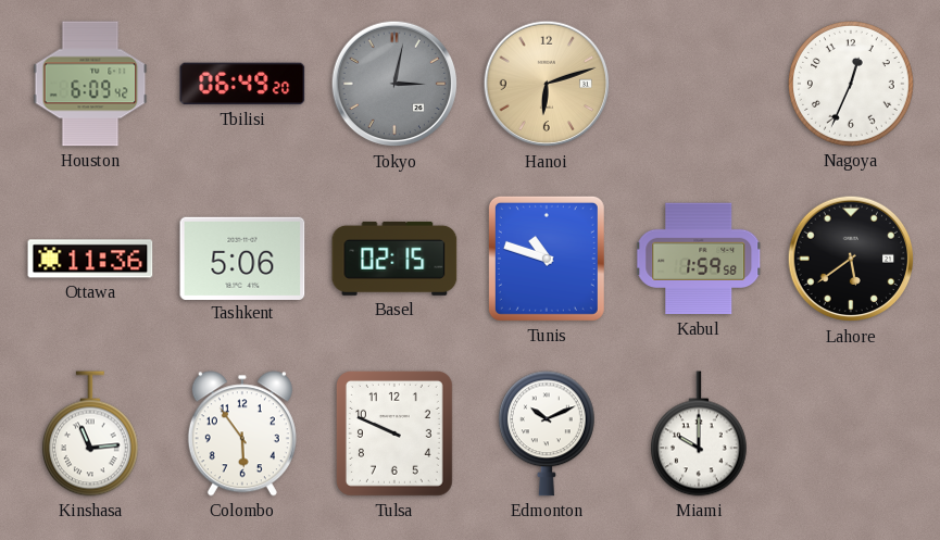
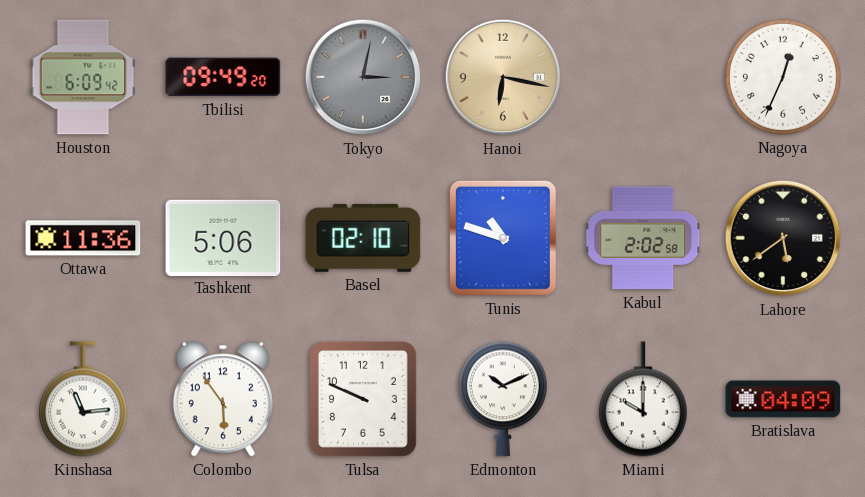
Tbilisi: 06:49 -> 09:49 (223, 77)
Hanoi: 6:12 -> 6:17 (503, 77)
Basel: 02:15 -> 02:10 (363, 238)
Kabul: 1:59 -> 2:02 (643, 238)
Bratislava: none -> 04:09 (783, 399)
